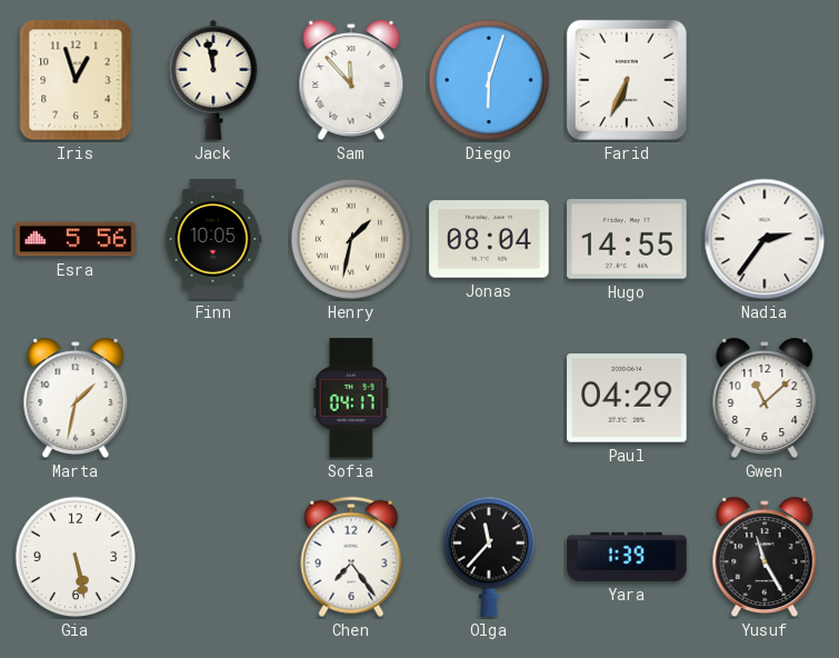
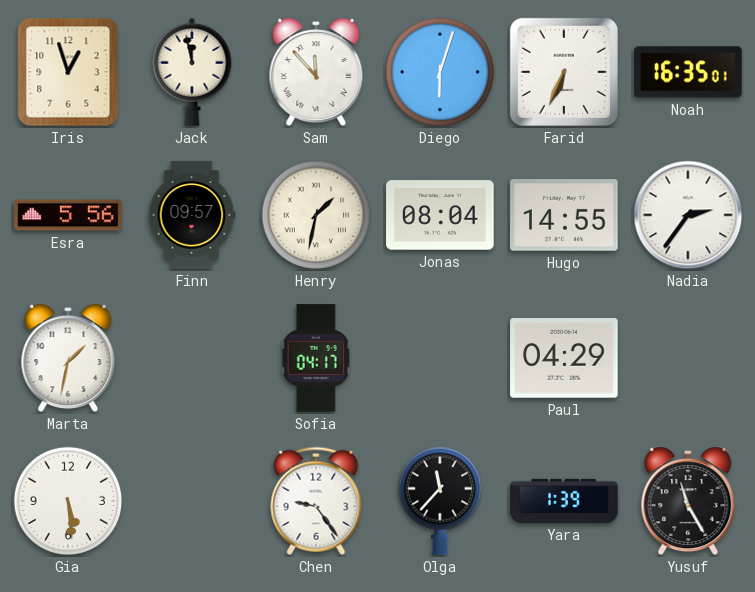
Noah: none -> 16:35 (688, 72)
Finn: 10:05 -> 09:57 (192, 215)
Gwen: 11:08 -> none (765, 398)
Gia: 5:28 -> 5:29 (68, 501)
Chen: 7:24 -> 9:24 (316, 501)
